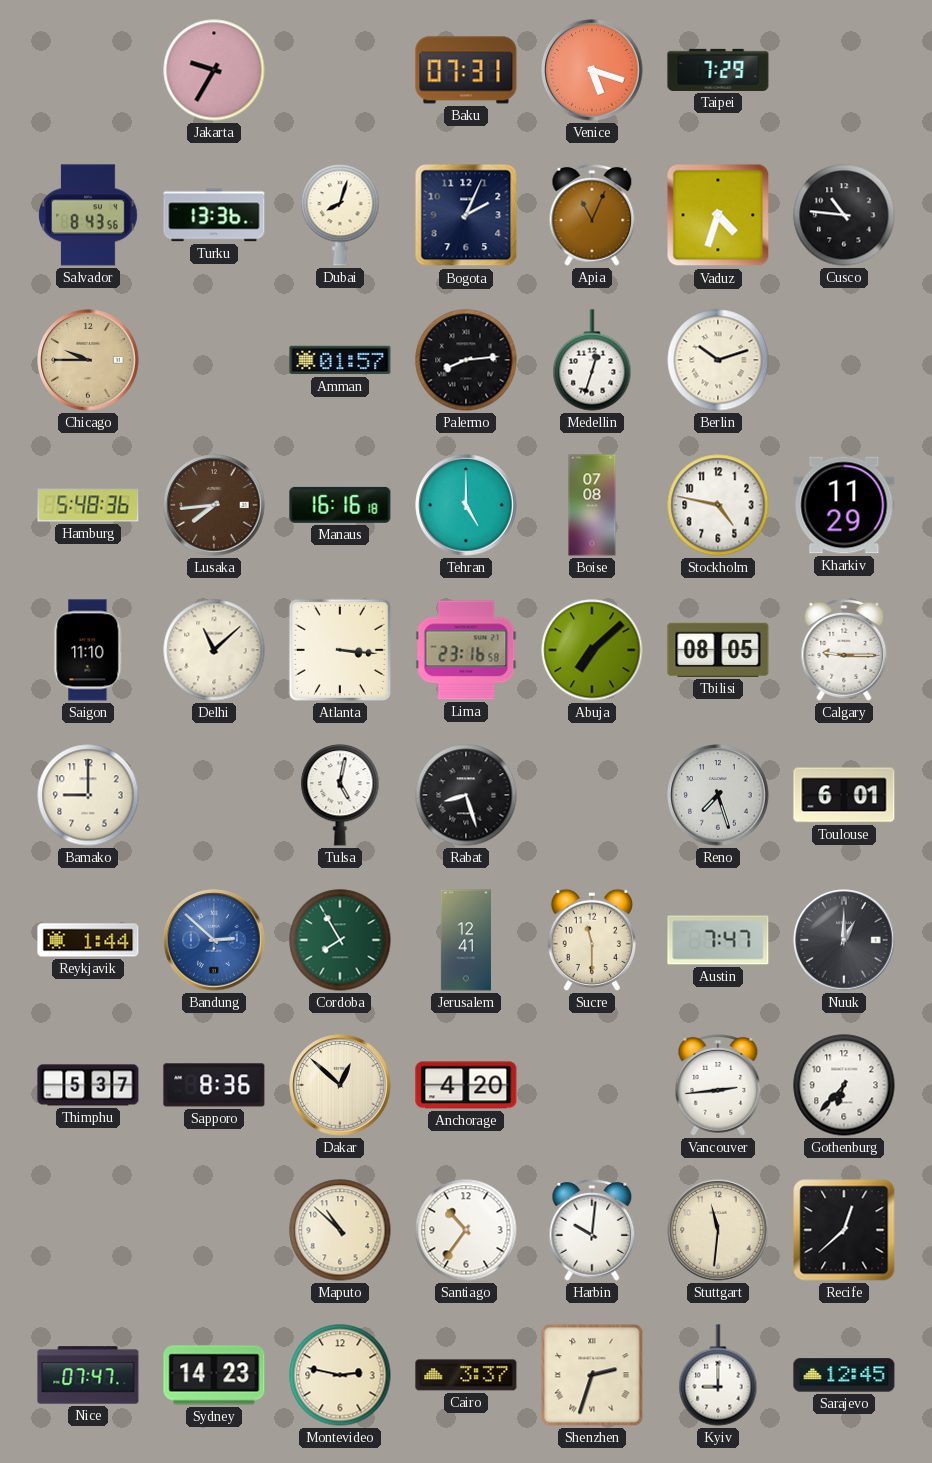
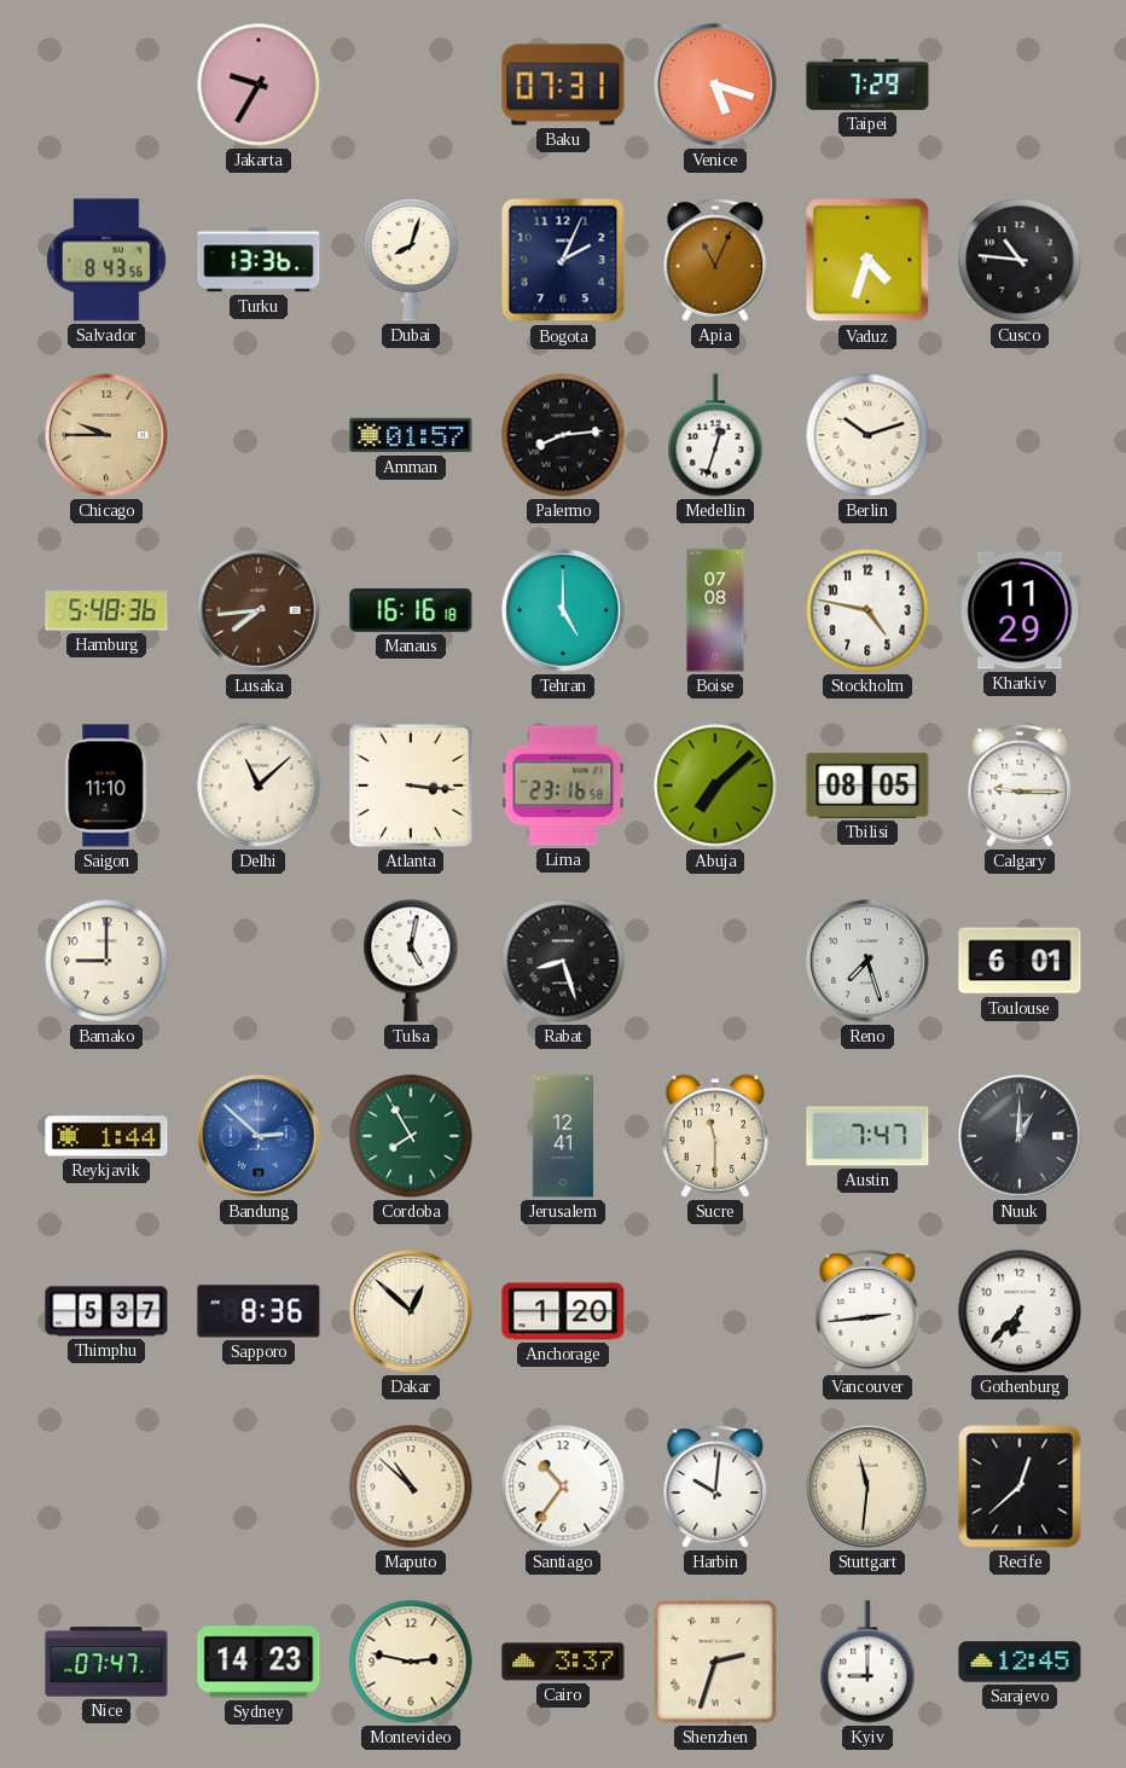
Anchorage: 4:20 -> 1:20 (563, 1311)
